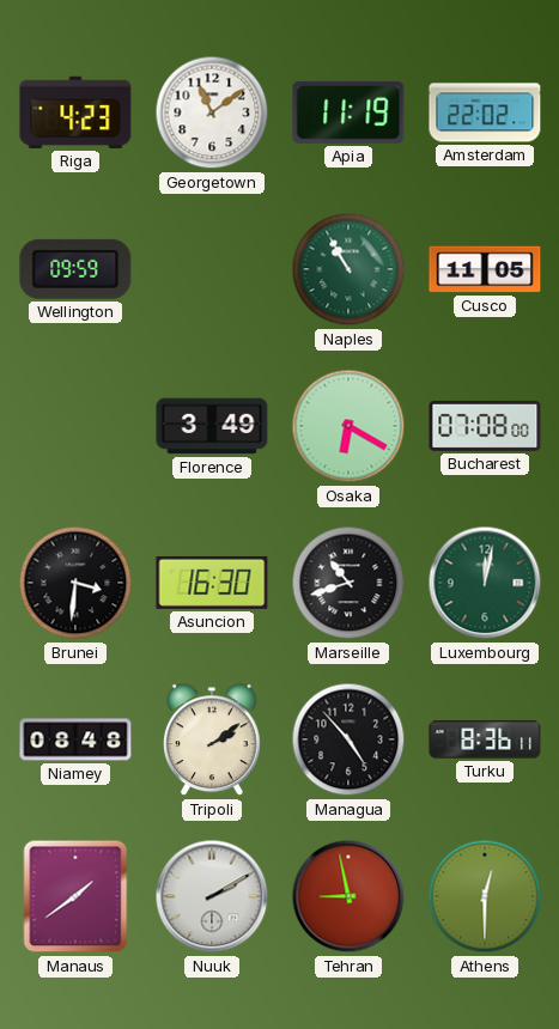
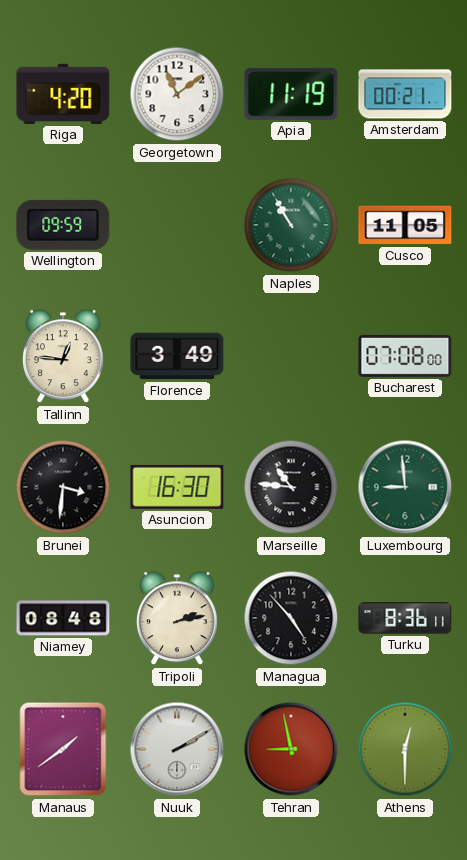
Riga: 4:23 -> 4:20 (63, 94)
Amsterdam: 22:02 -> 00:21 (405, 94)
Tallinn: none -> 12:46 (64, 357)
Osaka: 6:20 -> none (348, 426)
Marseille: 10:42 -> 10:46 (291, 487)
Luxembourg: 12:02 -> 8:59 (405, 487)
Tripoli: 2:09 -> 2:13 (178, 619)
